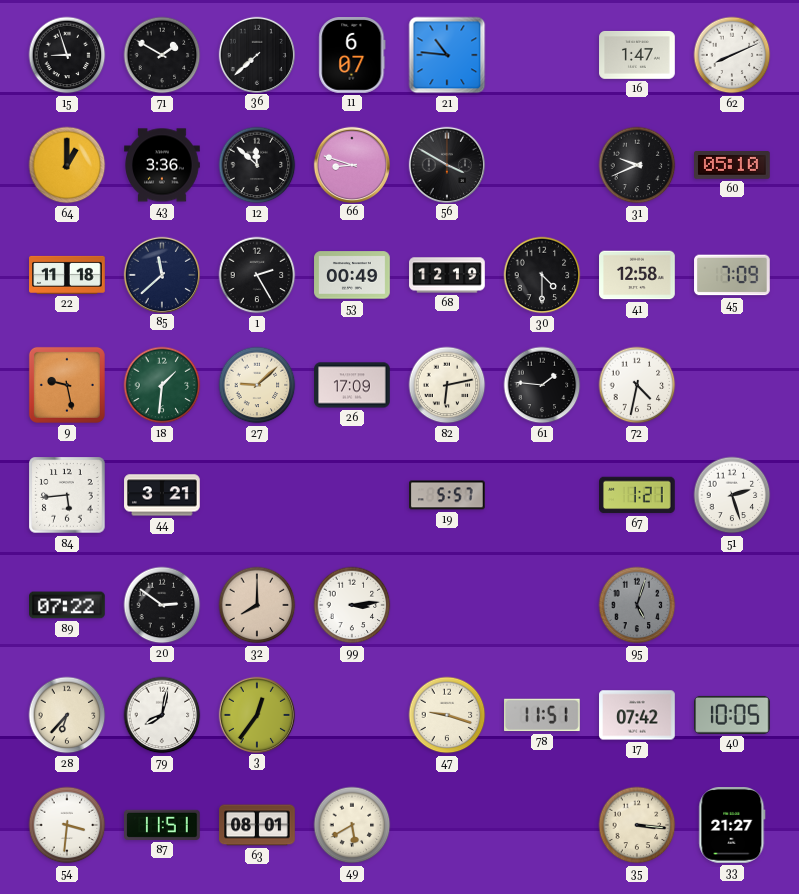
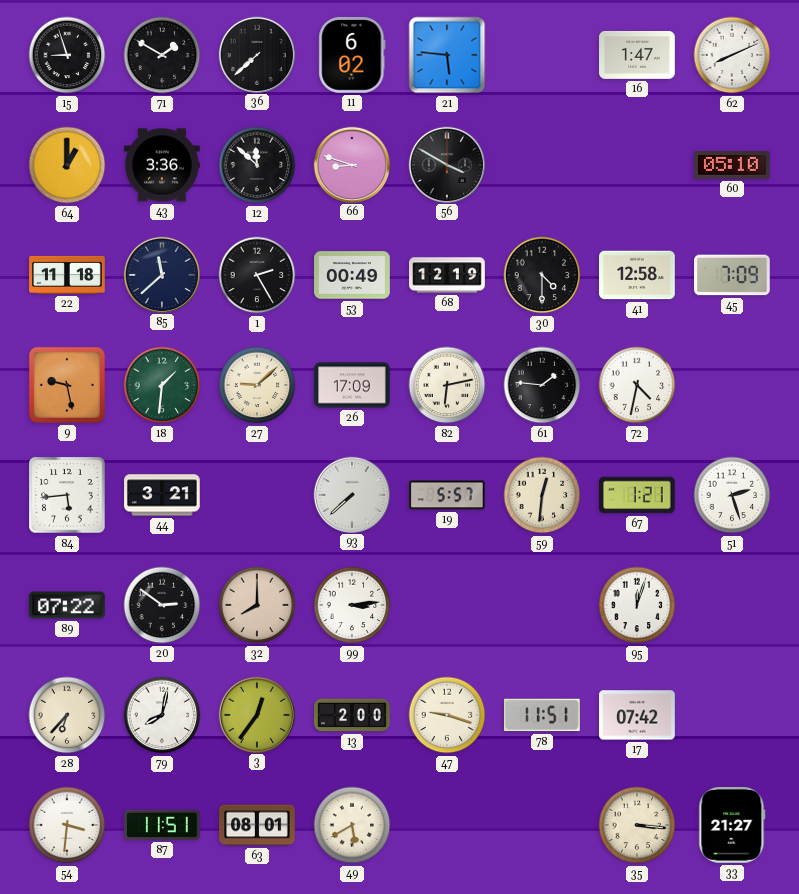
11: 6:07 -> 6:02 (352, 56)
21: 10:46 -> 5:46 (447, 55)
31: 9:41 -> none (637, 165)
93: none -> 7:38 (351, 494)
59: none -> 12:31 (542, 495)
95: 5:03 -> 12:03 (637, 605)
95 dial: grey -> white (637, 605)
13: none -> 2:00 (352, 715)
40: 10:05 -> none (733, 715)
